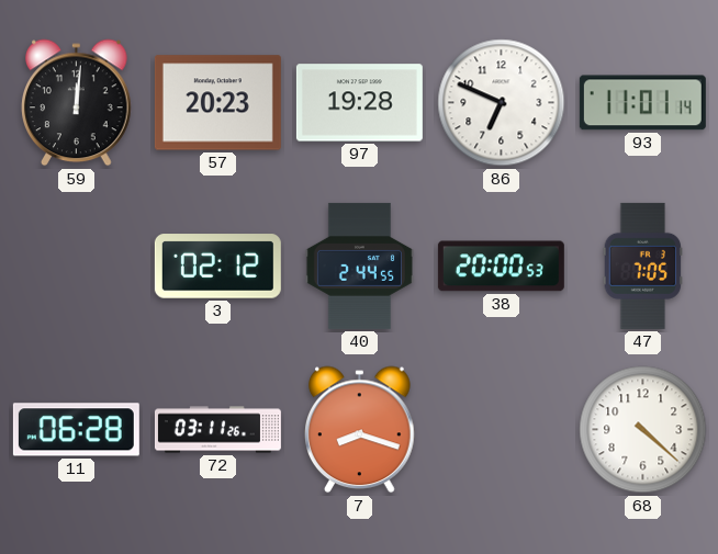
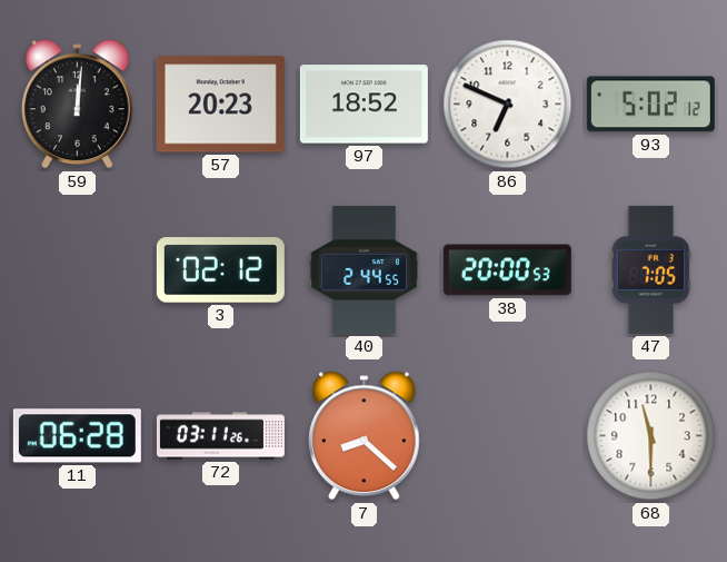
97: 19:28 -> 18:52 (363, 105)
93: 11:01 -> 5:02 (650, 105)
7: 8:18 -> 8:22 (365, 436)
68: 4:22 -> 11:30 (651, 436)
